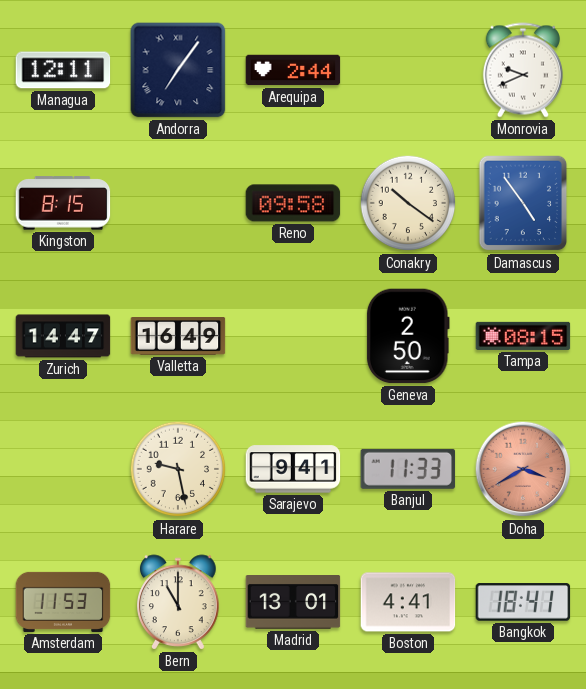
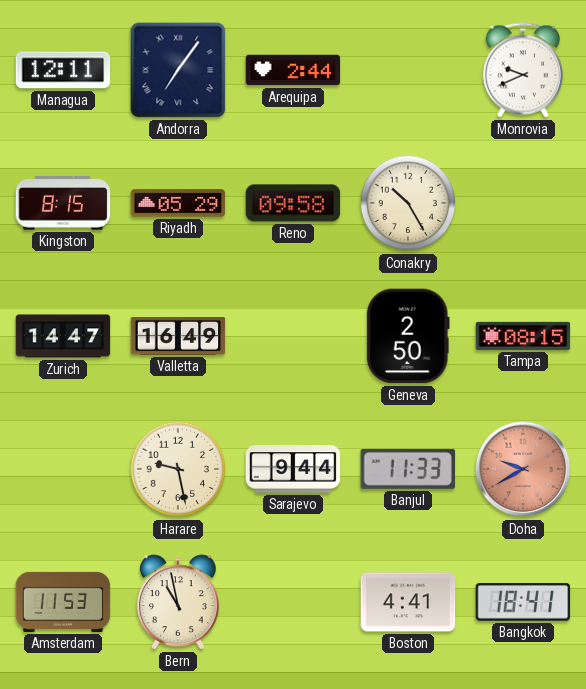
Riyadh: none -> 05:29 (178, 203)
Conakry: 10:21 -> 10:25 (408, 203)
Damascus: 4:54 -> none (523, 203)
Sarajevo: 9:41 -> 9:44 (293, 469)
Doha: 3:40 -> 9:40 (523, 469)
Bern: 11:00 -> 10:58 (179, 602)
Madrid: 13:01 -> none (293, 603)
